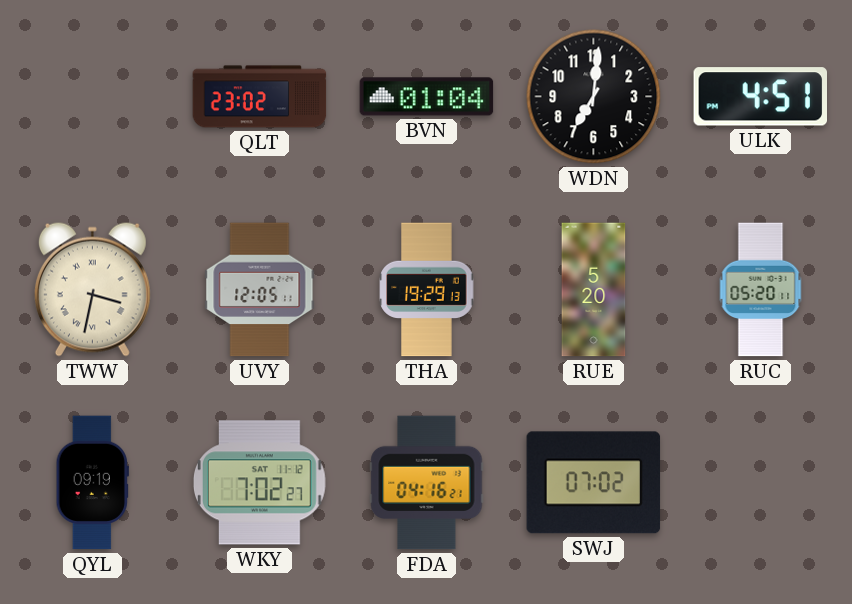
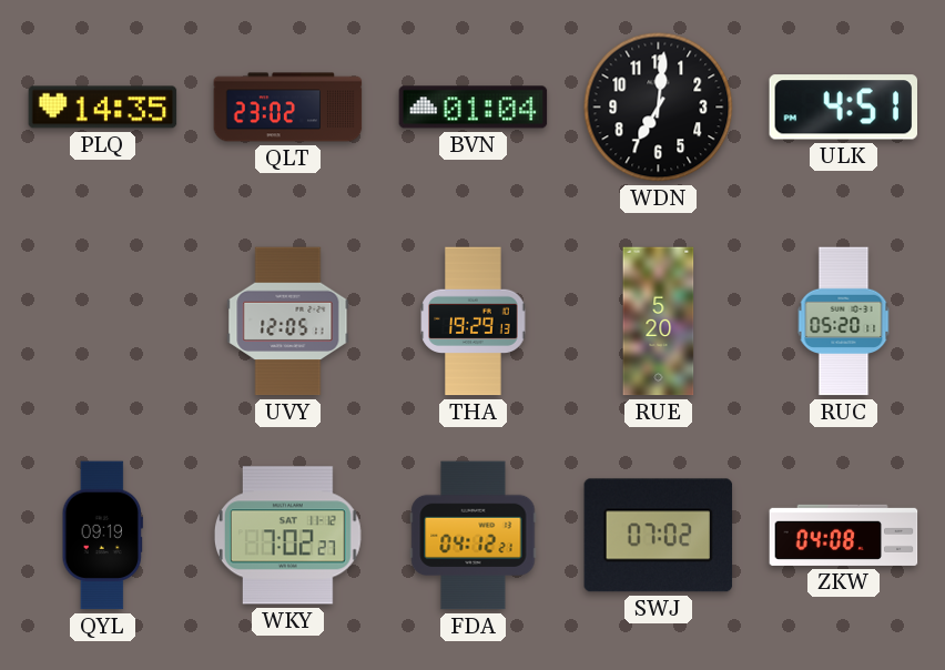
PLQ: none -> 14:35 (103, 108)
TWW: 3:32 -> none (92, 289)
FDA: 04:16 -> 04:12 (474, 536)
ZKW: none -> 04:08 (844, 535)
